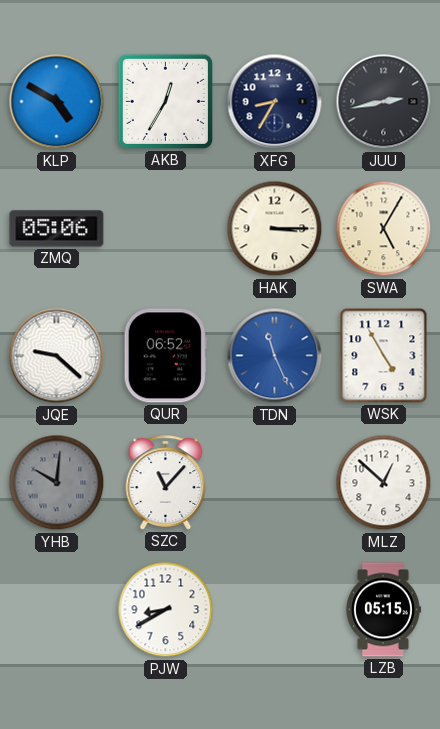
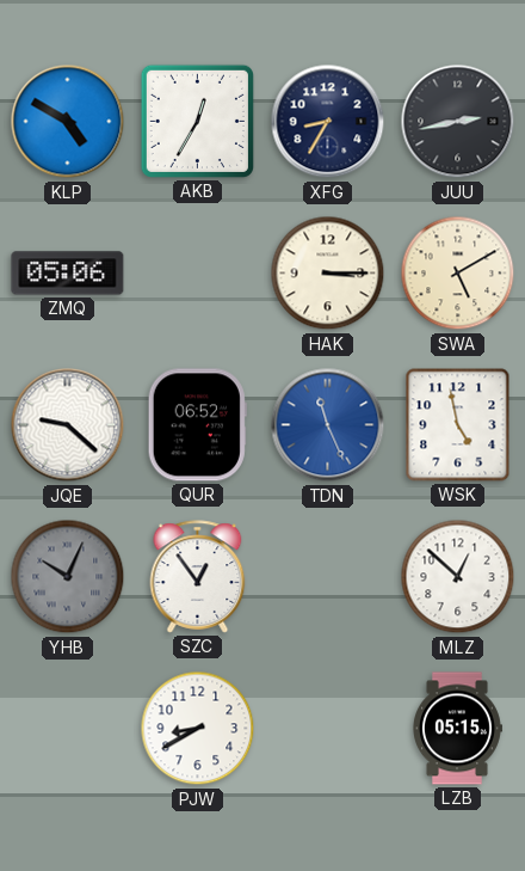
SWA: 5:05 -> 5:10 (458, 274)
WSK: 4:55 -> 4:58 (458, 425)
YHB: 10:01 -> 10:04 (68, 577)
SZC: 11:07 -> 12:54 (198, 577)
